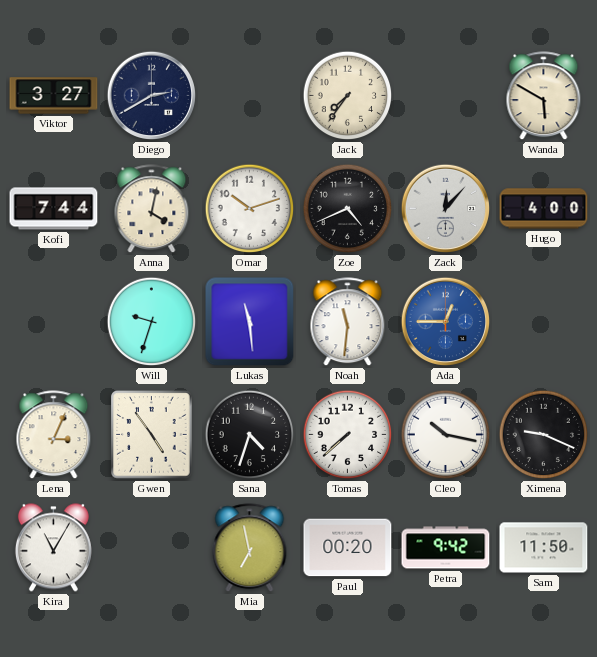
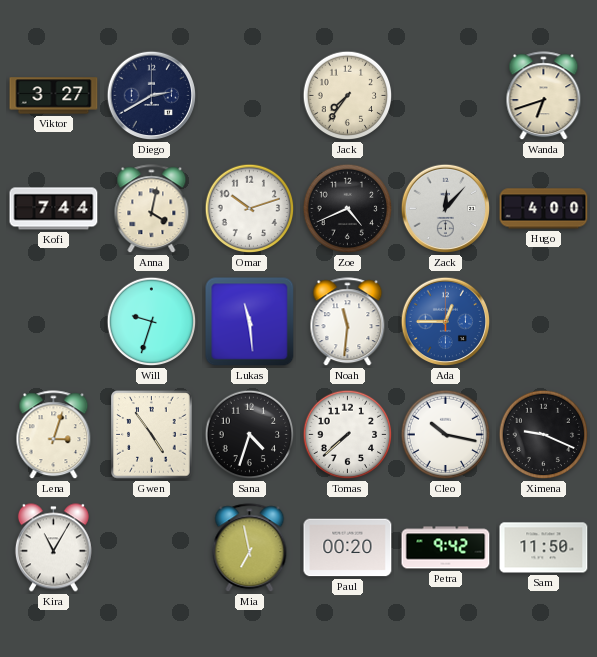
Wanda: 5:50 -> 6:42 (544, 96)
Lena: 3:04 -> 3:03 (54, 435)
